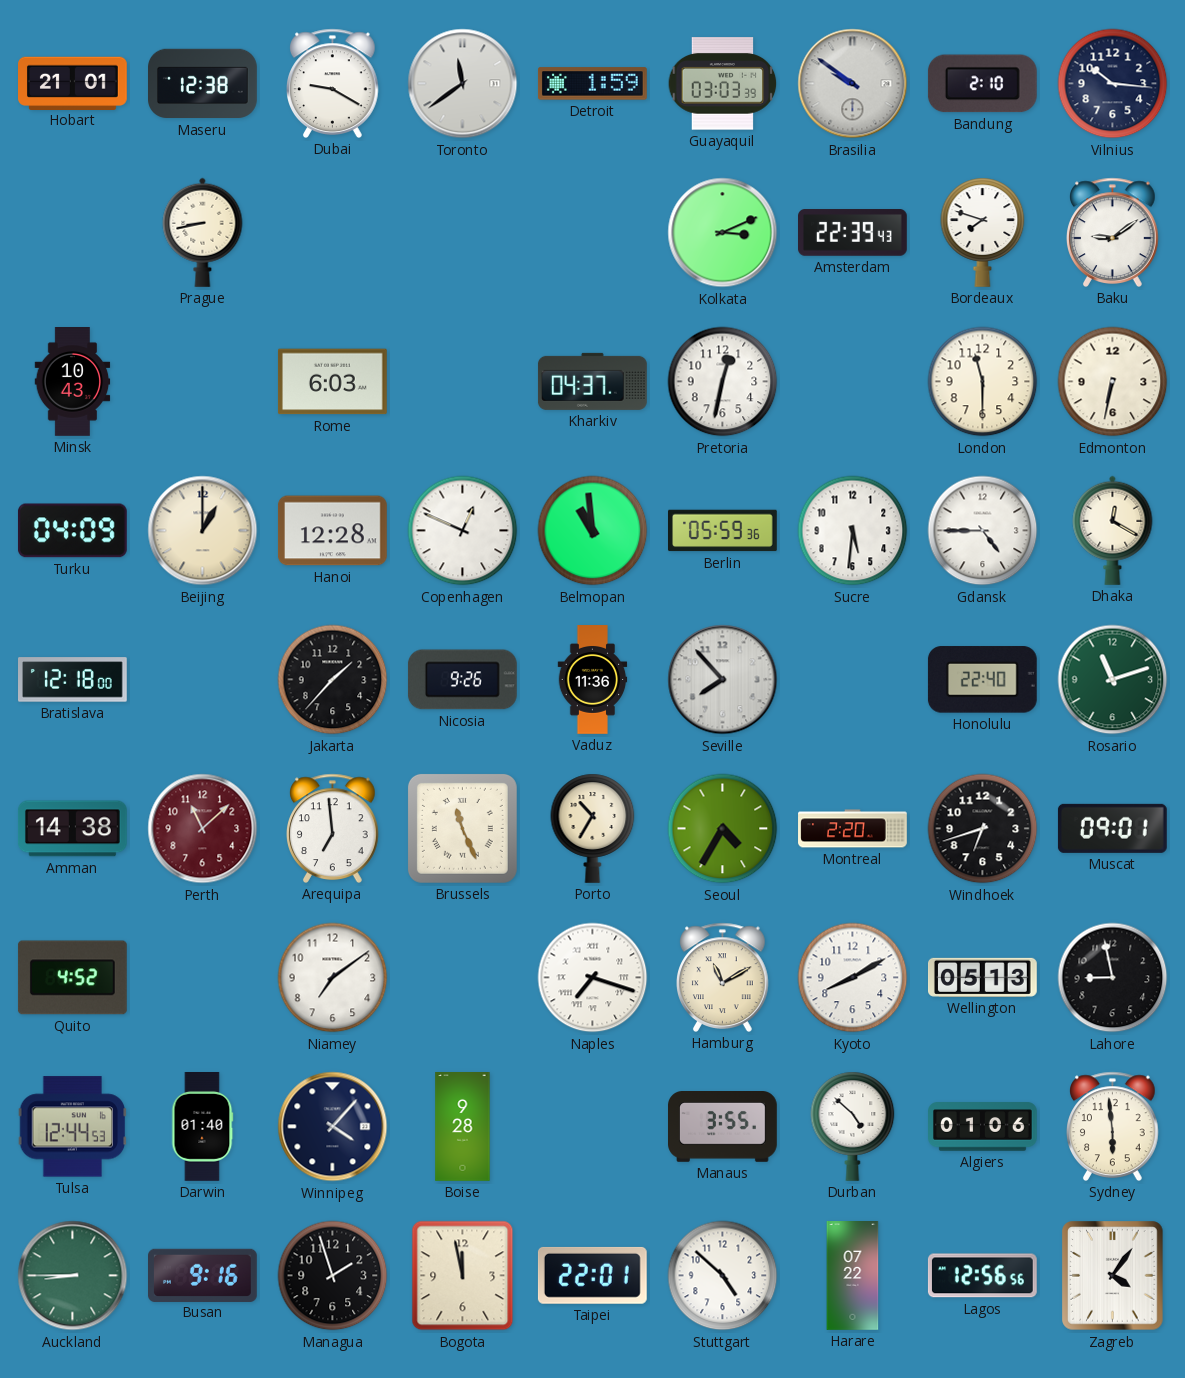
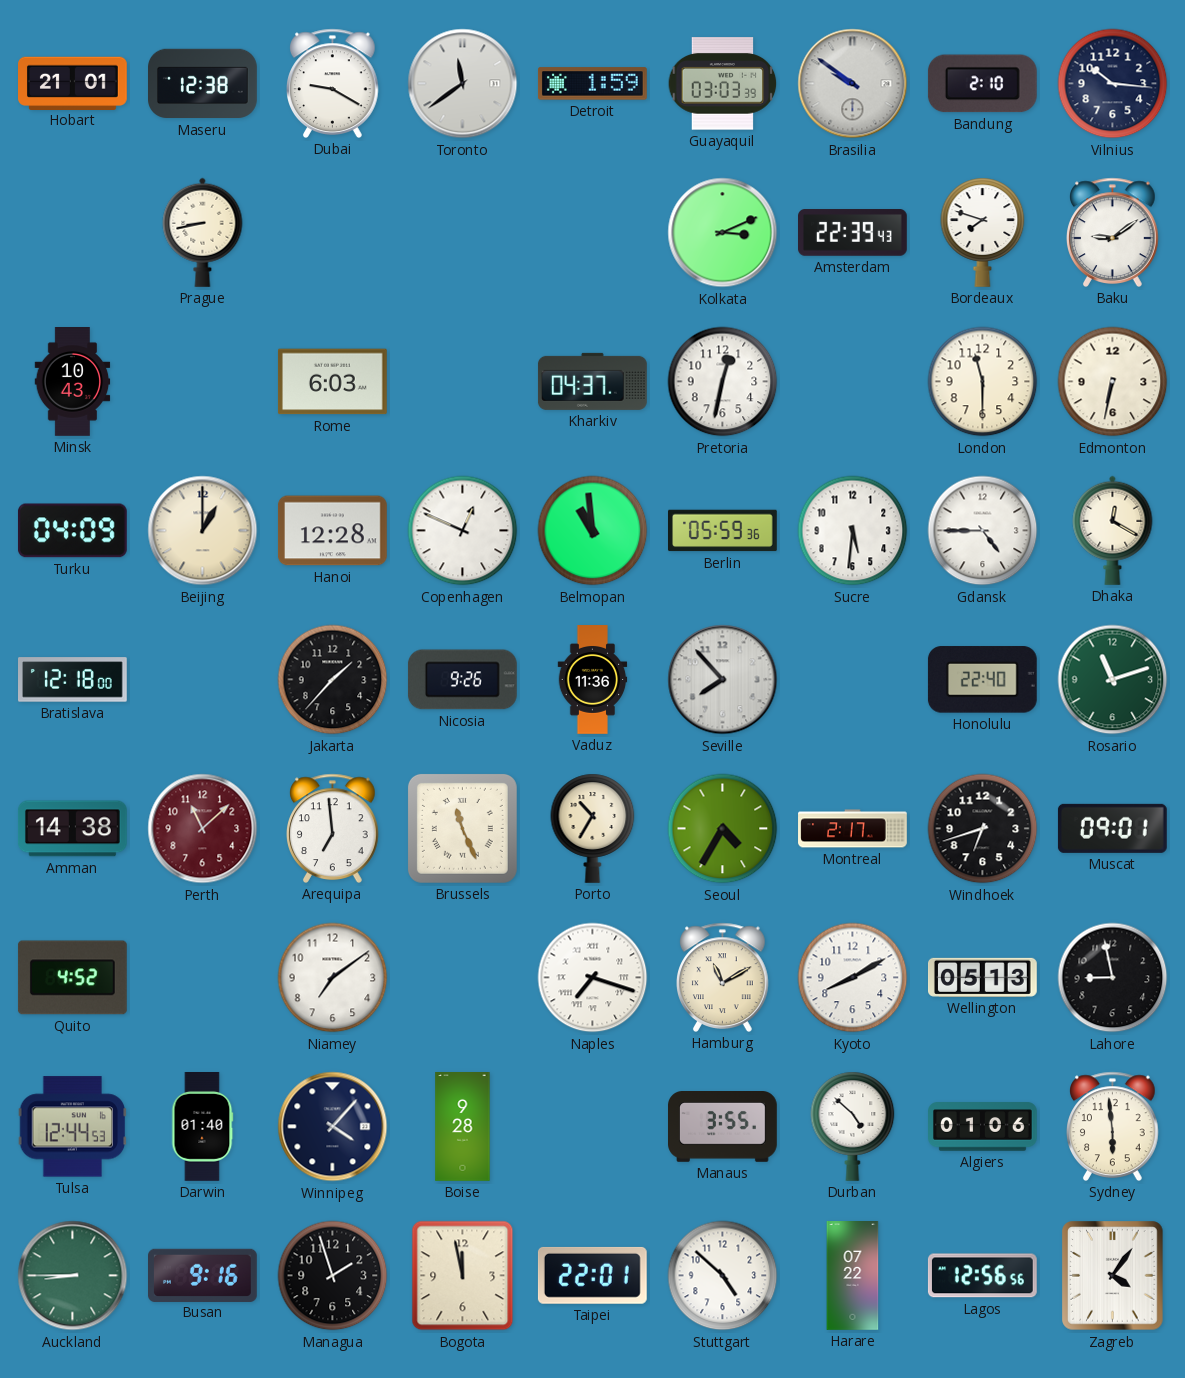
Montreal: 2:20 -> 2:17 (853, 829)
